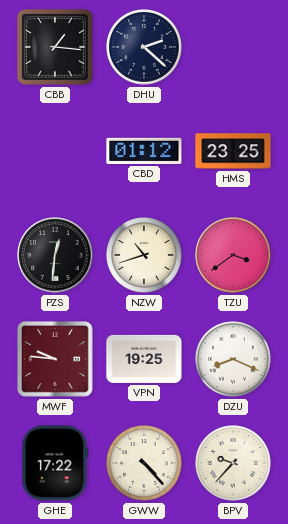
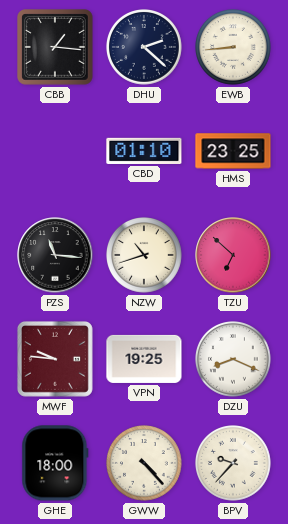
EWB: none -> 8:44 (234, 48)
CBD: 01:12 -> 01:10 (144, 151)
PZS: 12:31 -> 11:16 (55, 255)
TZU: 3:39 -> 6:52 (233, 255)
GHE: 17:22 -> 18:00 (55, 463)
